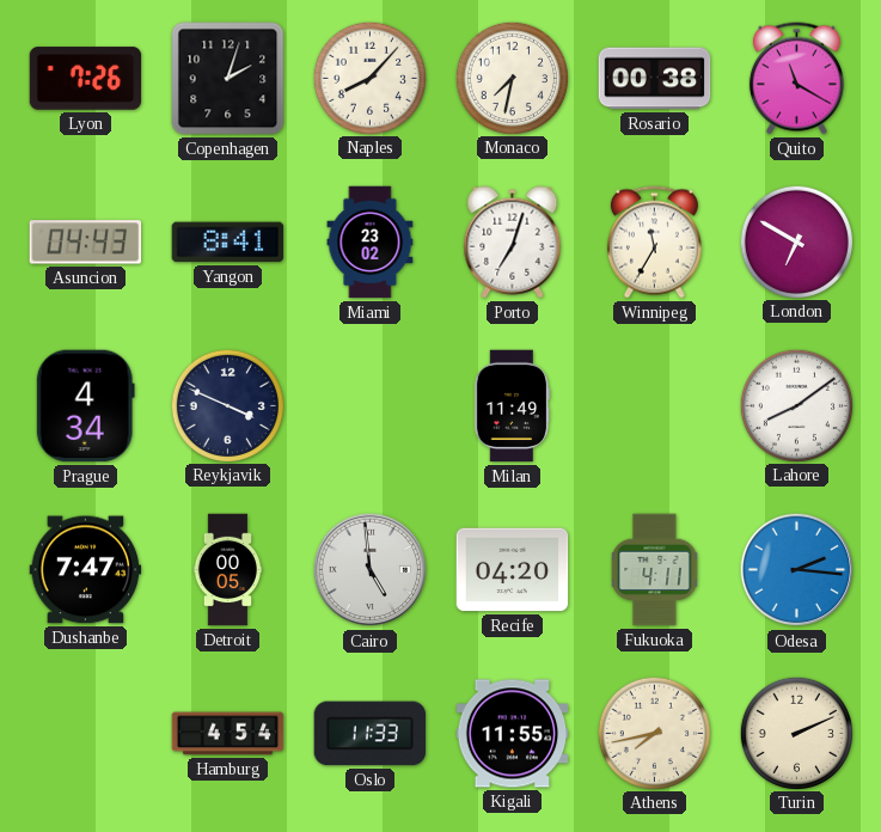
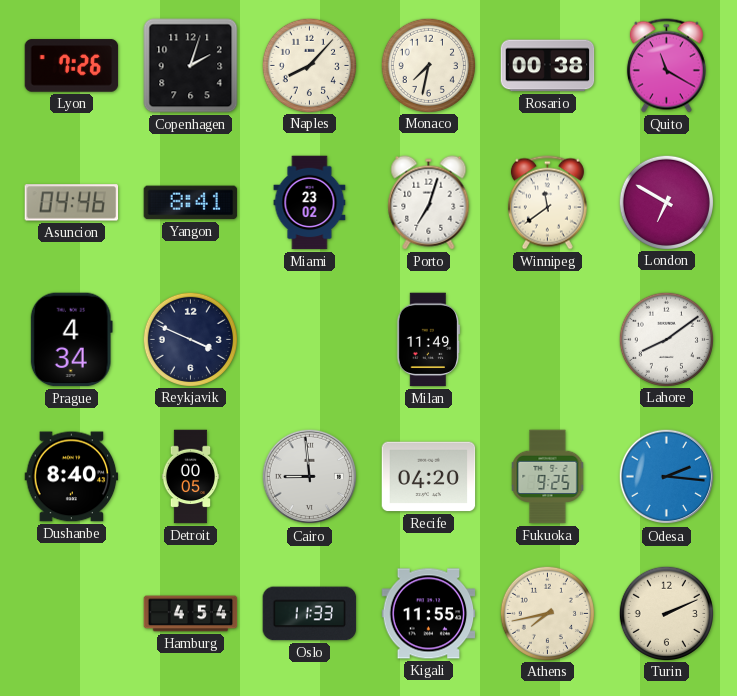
Asuncion: 04:43 -> 04:46 (72, 203)
Winnipeg: 11:35 -> 11:39 (547, 203)
Dushanbe: 7:47 -> 8:40 (72, 477)
Cairo: 4:59 -> 8:59 (310, 477)
Fukuoka: 4:11 -> 9:25 (548, 477)
